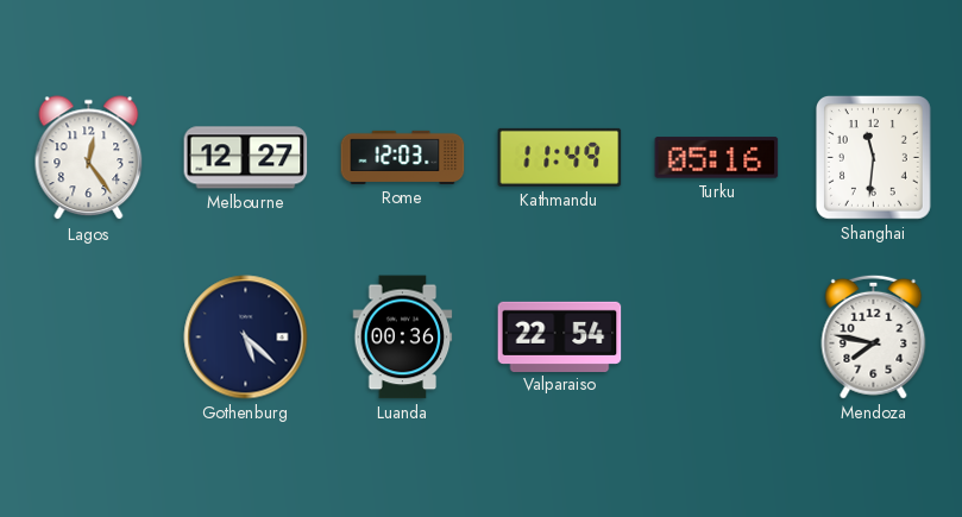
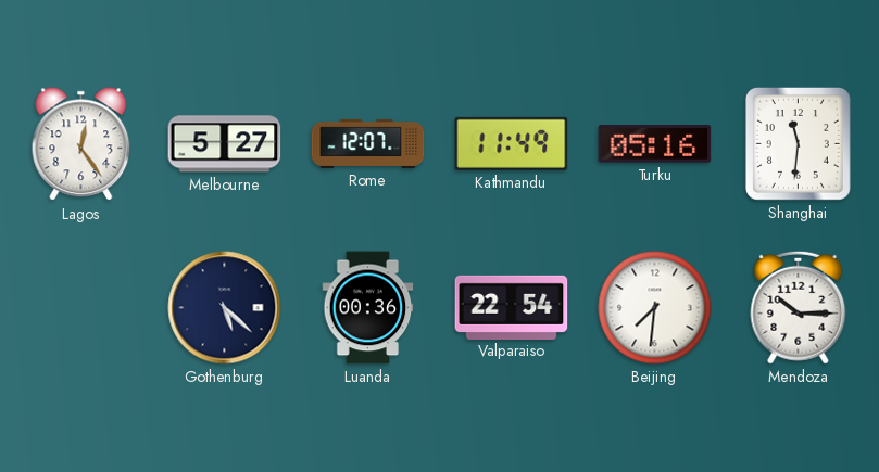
Melbourne: 12:27 -> 5:27 (225, 144)
Rome: 12:03 -> 12:07 (368, 143)
Beijing: none -> 7:31 (655, 308)
Mendoza: 7:47 -> 10:15 (799, 307)
